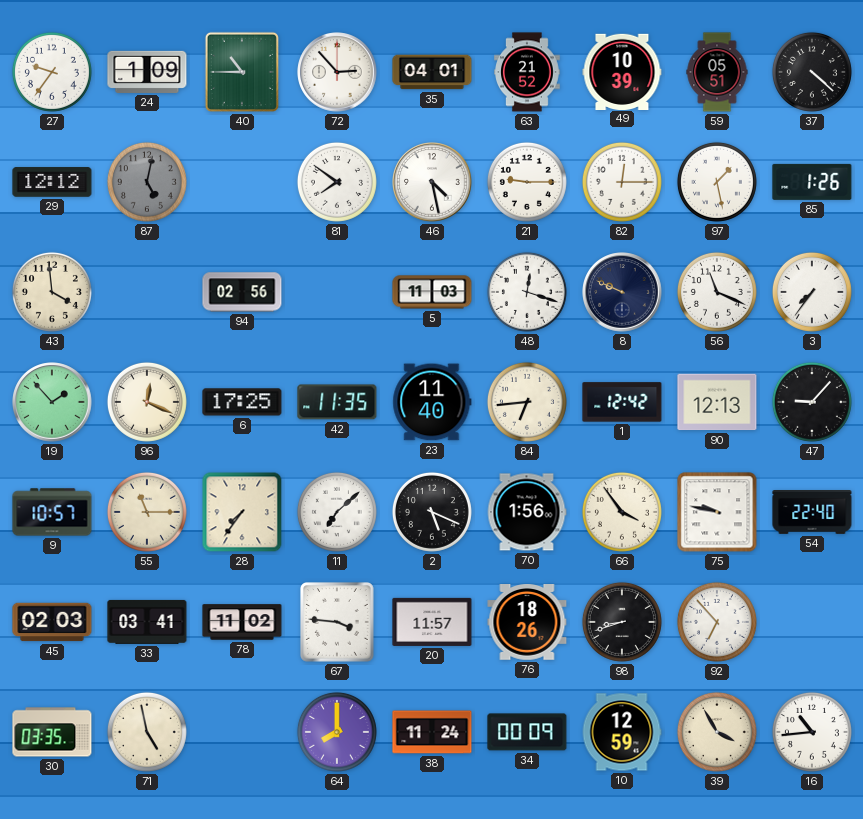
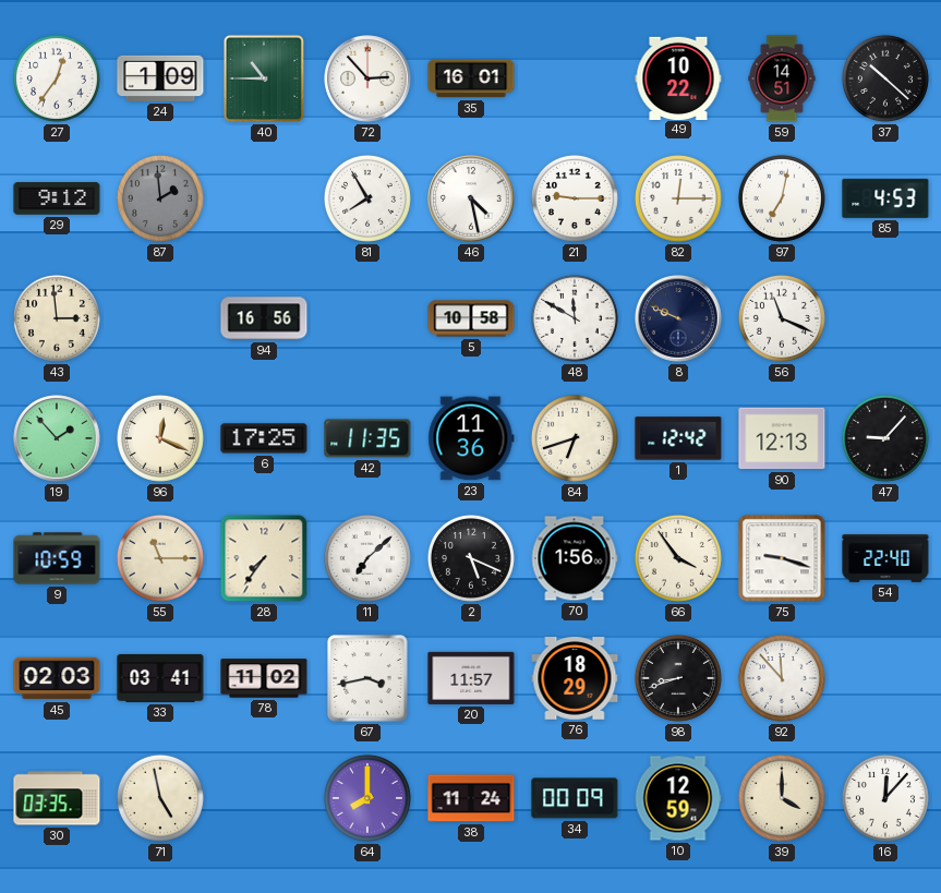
27: 9:36 -> 12:36 (57, 79)
35: 04:01 -> 16:01 (471, 79)
63: 21:52 -> none (528, 72)
49: 10:39 -> 10:22 (678, 77)
59: 05:51 -> 14:51 (782, 79)
37: 4:22 -> 10:22 (885, 79)
29: 12:12 -> 9:12 (57, 198)
87: 5:02 -> 1:59 (160, 198)
81: 7:51 -> 7:55 (367, 198)
97: 1:28 -> 7:02 (782, 198)
85: 1:26 -> 4:53 (885, 198)
43: 3:59 -> 2:59 (57, 318)
94: 02:56 -> 16:56 (264, 318)
5: 11:03 -> 10:58 (471, 318)
48: 12:18 -> 11:50 (575, 318)
3: 7:36 -> none (812, 292)
23: 11:40 -> 11:36 (471, 438)
84: 6:44 -> 6:42 (575, 438)
9: 10:57 -> 10:59 (57, 558)
75: 9:47 -> 9:18 (782, 558)
67: 3:46 -> 3:43 (369, 679)
76: 18:26 -> 18:29 (575, 679)
92: 6:53 -> 11:53 (782, 678)
39: 3:55 -> 4:00 (782, 798)
16: 10:44 -> 12:07 (885, 798)
